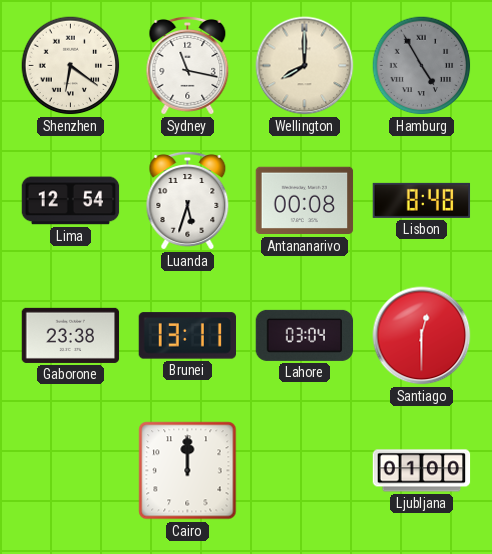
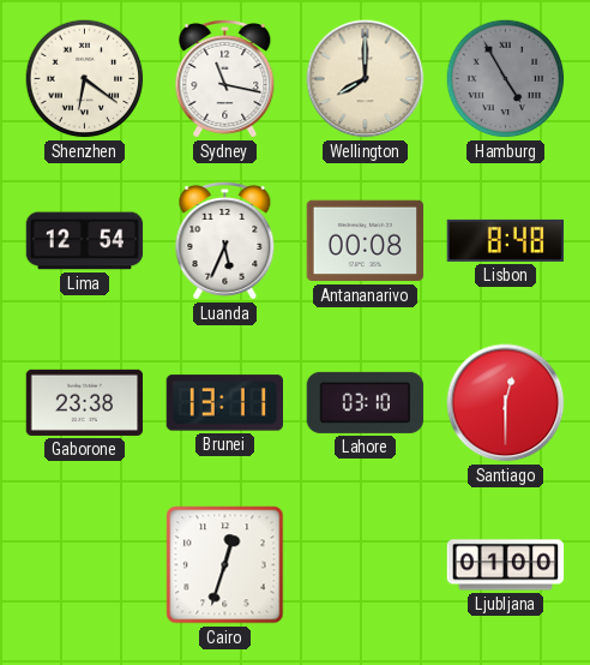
Luanda: 5:33 -> 5:34 (225, 241)
Lahore: 03:04 -> 03:10 (366, 402)
Cairo: 12:00 -> 12:33 (225, 565)
